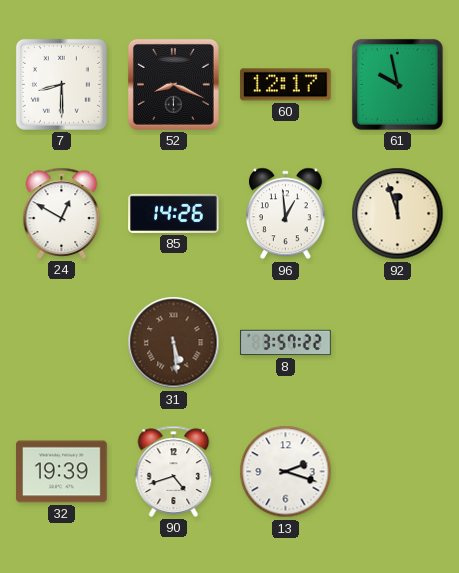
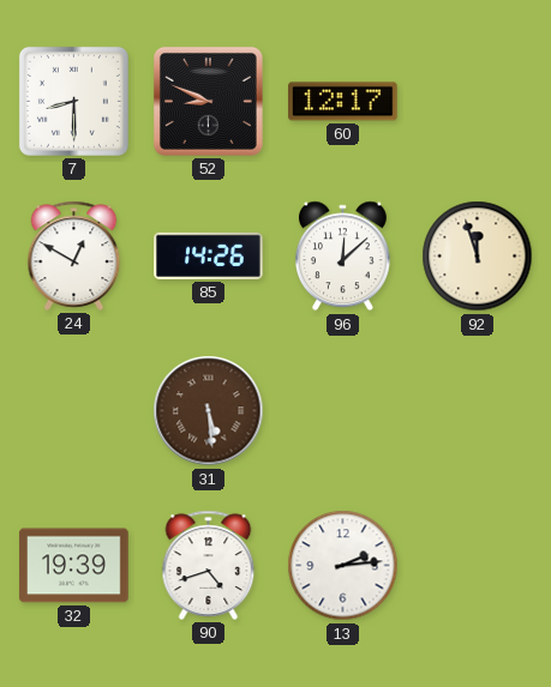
52: 8:19 -> 8:49 (208, 101)
61: 9:58 -> none (397, 84)
96: 12:59 -> 12:08 (342, 257)
8: 3:57 -> none (286, 343)
13: 2:18 -> 2:14 (343, 566)
